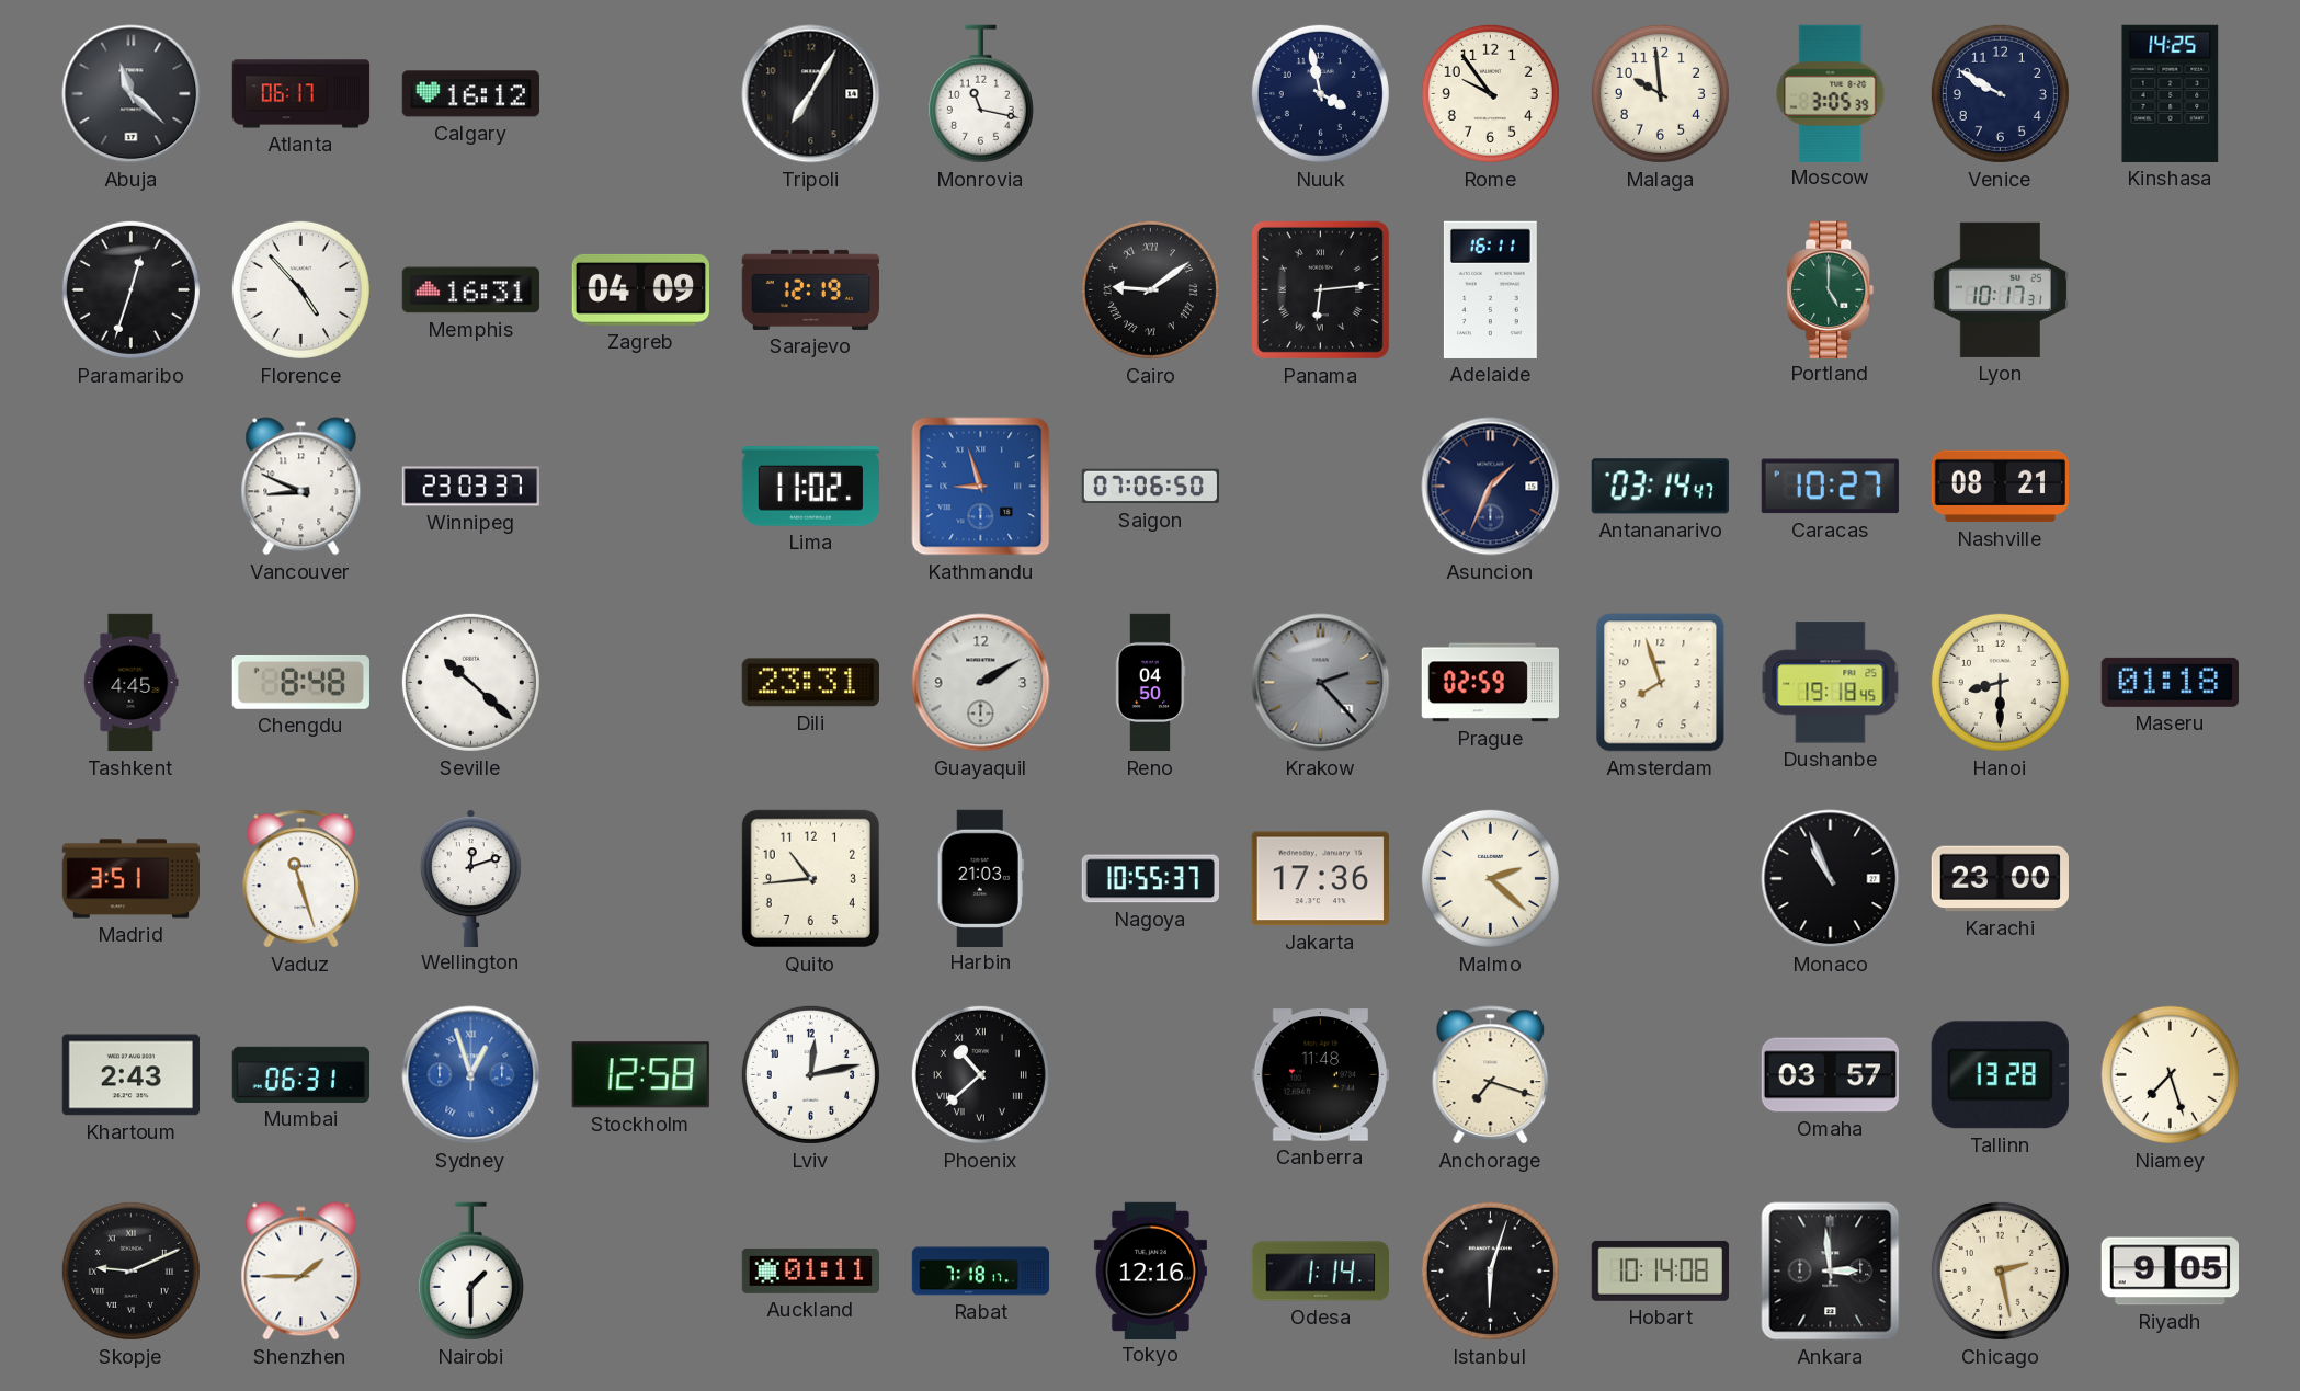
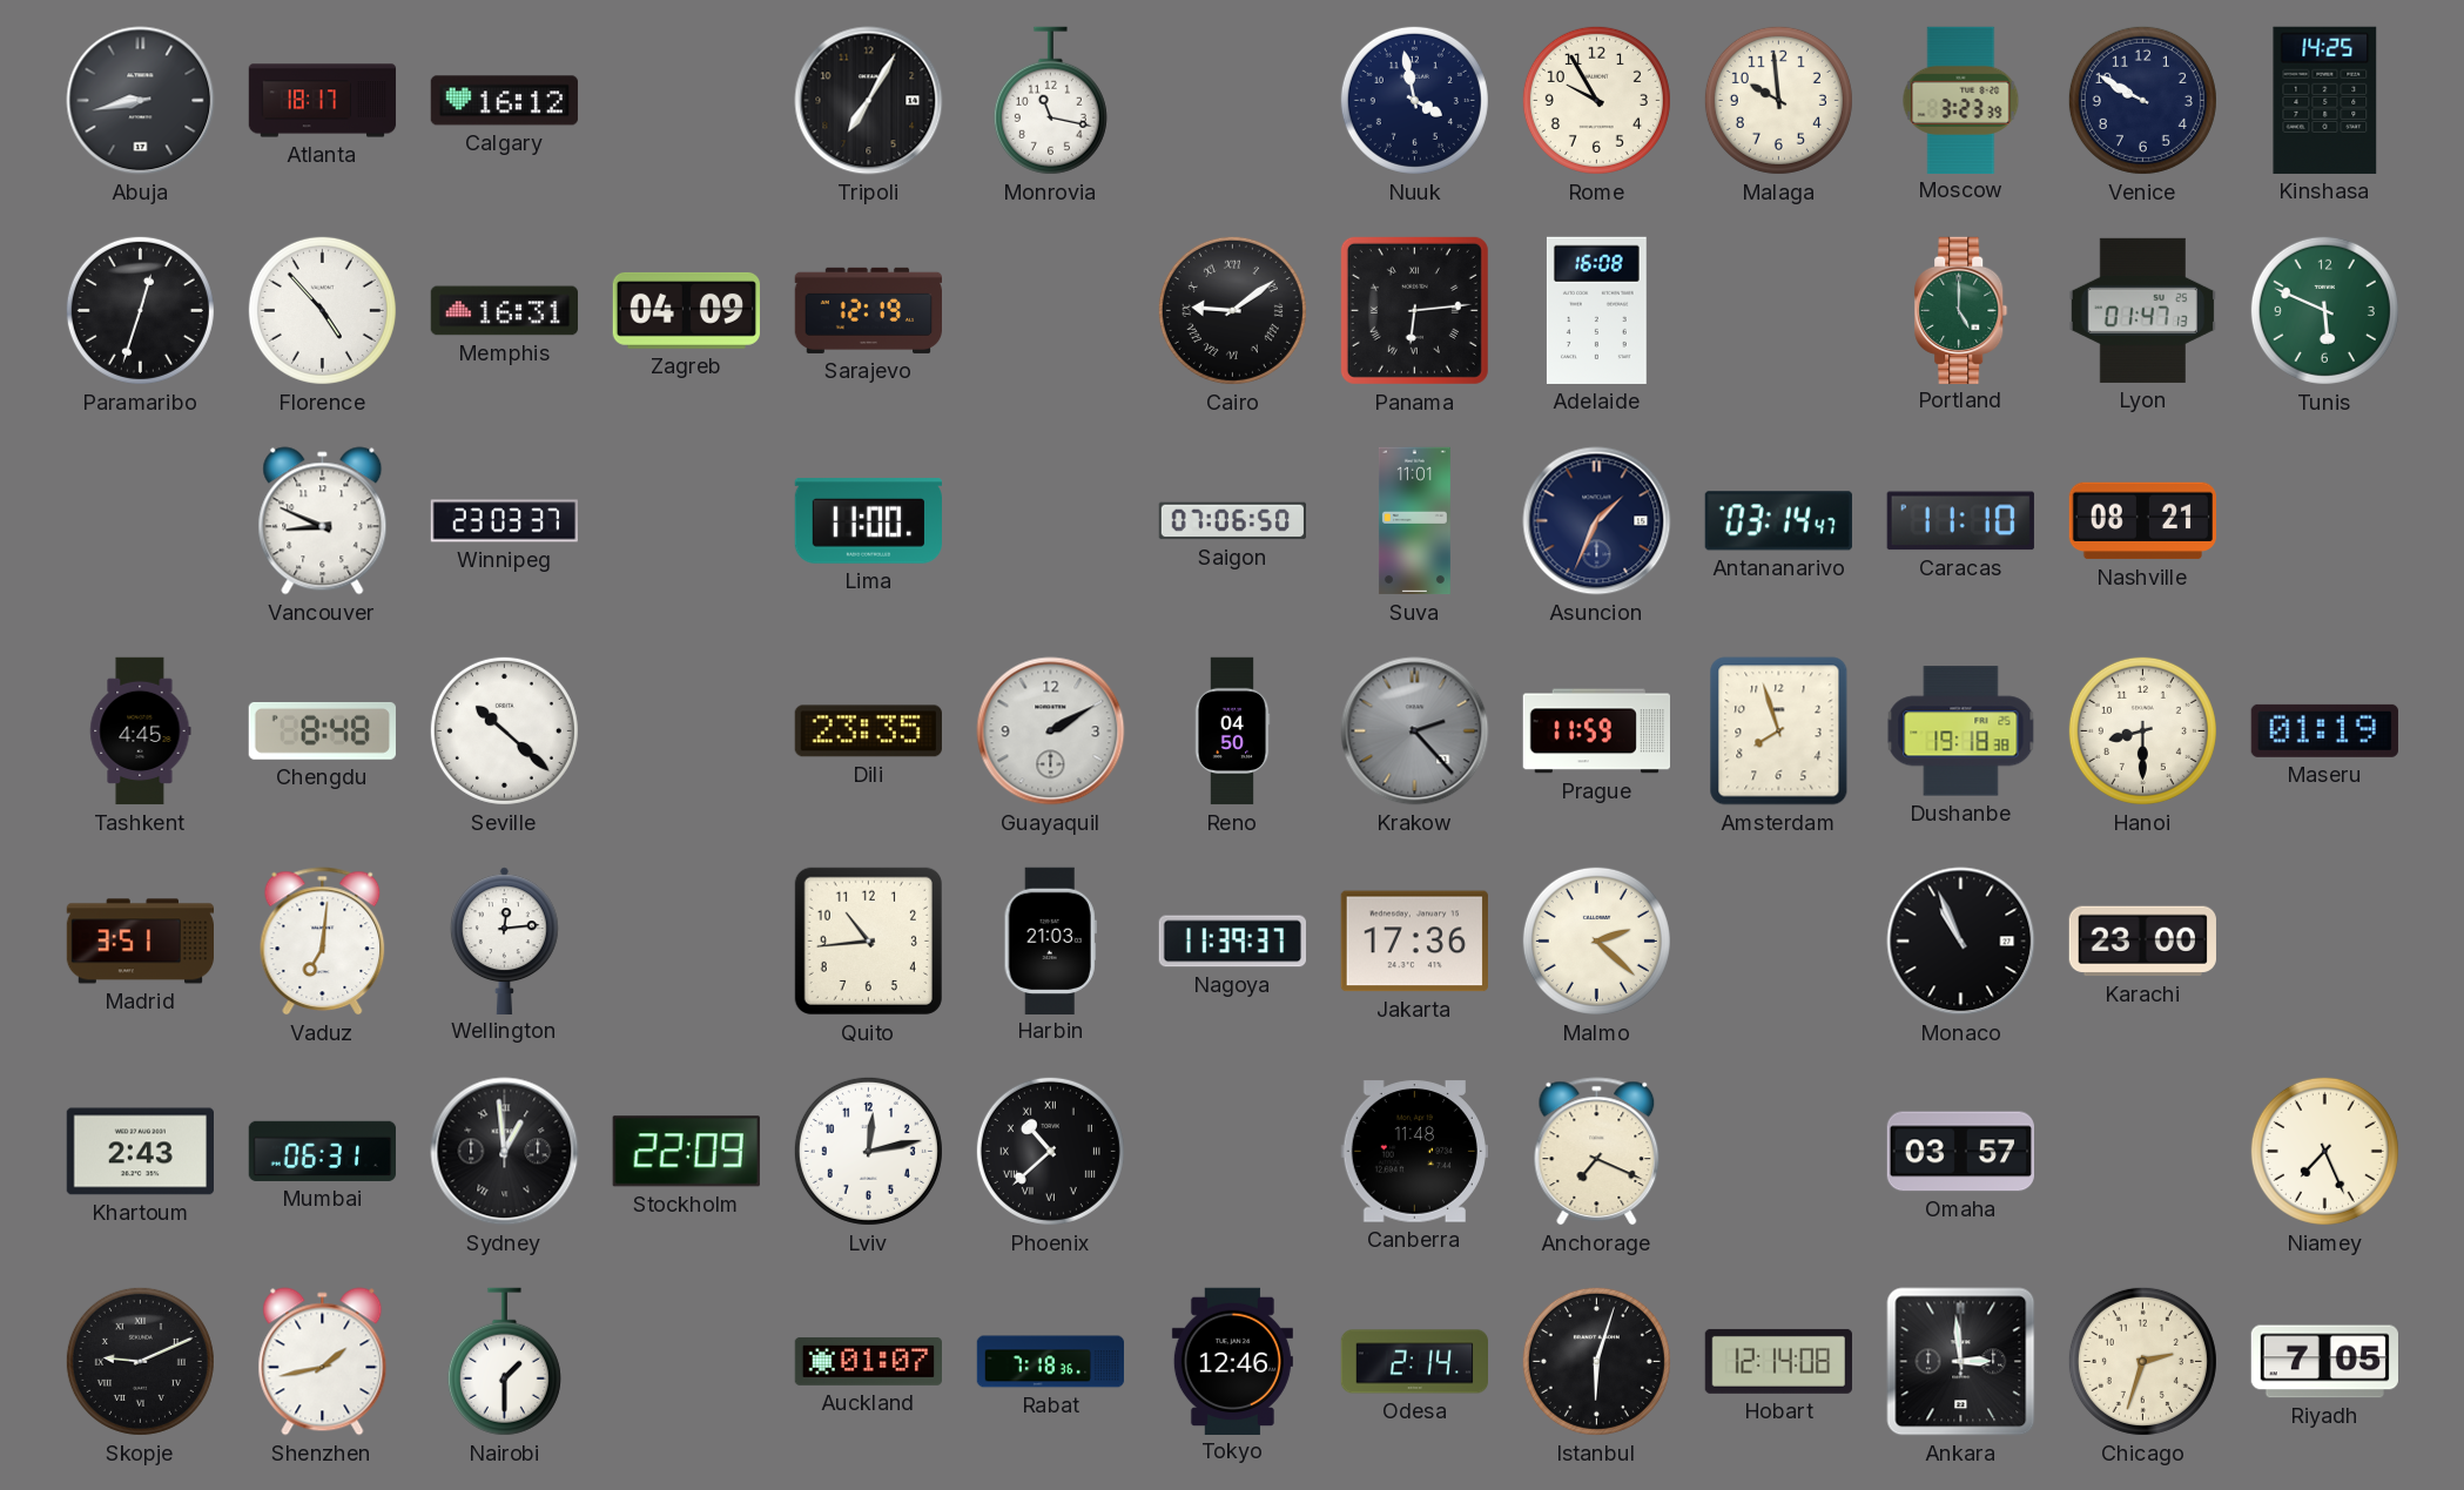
Abuja: 11:22 -> 8:43 (141, 101)
Atlanta: 06:17 -> 18:17 (323, 101)
Rome: 9:54 -> 9:55 (1596, 100)
Moscow: 3:05 -> 3:23 (1961, 100)
Adelaide: 16:11 -> 16:08 (1596, 310)
Lyon: 10:17 -> 01:47 (2142, 310)
Tunis: none -> 5:49 (2324, 310)
Lima: 11:02 -> 11:00 (868, 521)
Kathmandu: 8:57 -> none (981, 487)
Suva: none -> 11:01 (1414, 521)
Caracas: 10:27 -> 11:10 (1960, 521)
Dili: 23:31 -> 23:35 (868, 731)
Prague: 02:59 -> 11:59 (1596, 731)
Dushanbe: 19:18:45 -> 19:18:38 (1961, 731)
Maseru: 01:18 -> 01:19 (2324, 730)
Vaduz: 11:27 -> 7:01 (323, 942)
Wellington: 12:12 -> 12:14 (504, 940)
Nagoya: 10:55 -> 11:39 (1232, 942)
Sydney: 12:57 -> 12:59 (505, 1152)
Sydney dial: blue -> black (505, 1152)
Stockholm: 12:58 -> 22:09 (686, 1152)
Anchorage: 7:18 -> 7:19 (1597, 1152)
Tallinn: 13:28 -> none (2000, 1075)
Niamey: 7:27 -> 7:26 (2324, 1151)
Shenzhen: 1:45 -> 1:43 (323, 1362)
Auckland: 01:11 -> 01:07 (868, 1361)
Rabat: 7:18:17 -> 7:18:36 (1051, 1362)
Tokyo: 12:16 -> 12:46 (1232, 1361)
Odesa: 1:14 -> 2:14 (1414, 1362)
Hobart: 10:14 -> 12:14 (1778, 1361)
Chicago: 2:28 -> 2:33 (2142, 1361)
Riyadh: 9:05 -> 7:05 (2324, 1362)
